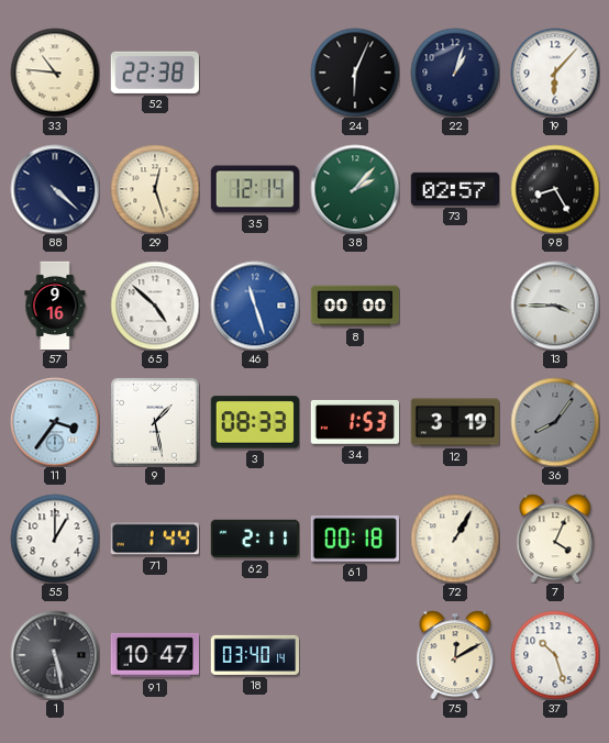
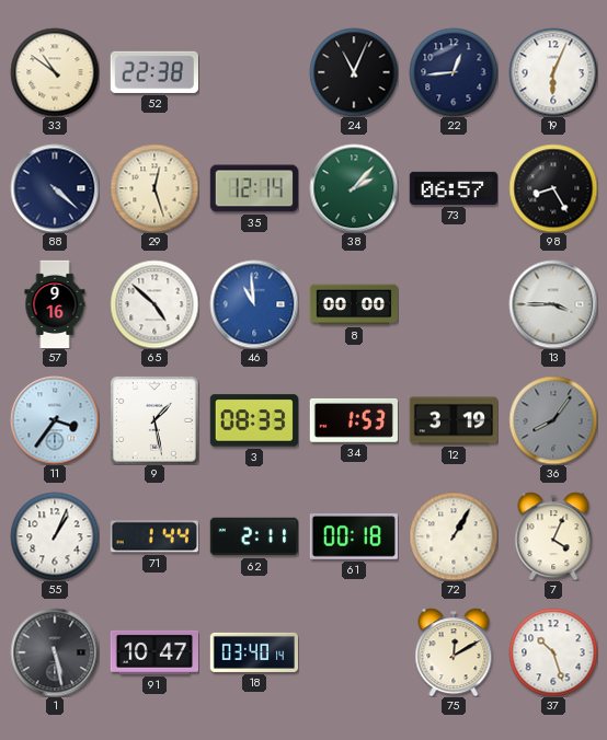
33: 10:46 -> 10:51 (55, 72)
24: 6:04 -> 11:04 (354, 72)
22: 1:03 -> 12:44 (454, 72)
19: 6:07 -> 6:04 (553, 72)
73: 02:57 -> 06:57 (453, 188)
46: 11:27 -> 10:59 (254, 304)
55: 1:00 -> 1:04 (55, 536)
